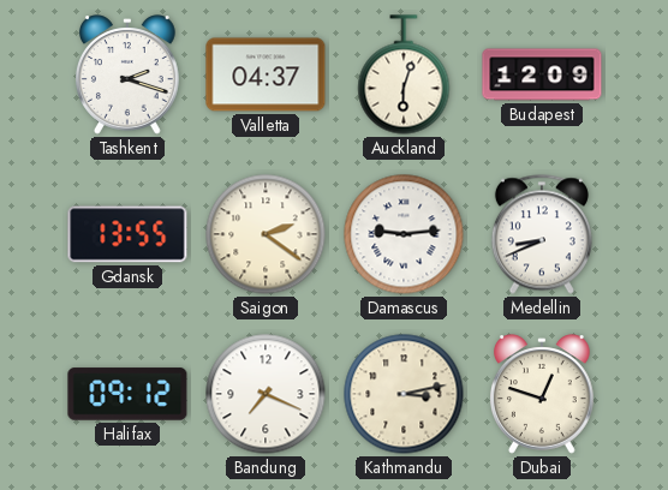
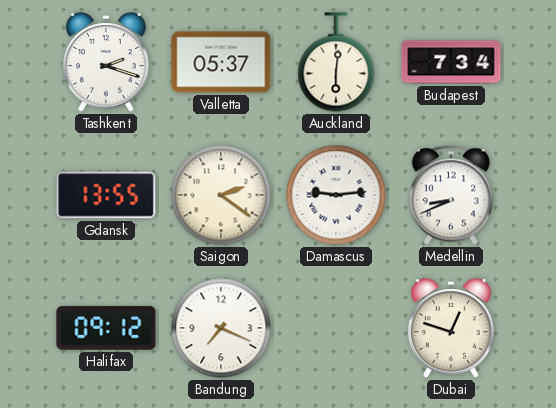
Valletta: 04:37 -> 05:37 (221, 62)
Auckland: 6:03 -> 6:01 (336, 62)
Budapest: 12:09 -> 7:34 (451, 62)
Kathmandu: 3:13 -> none (404, 394)
